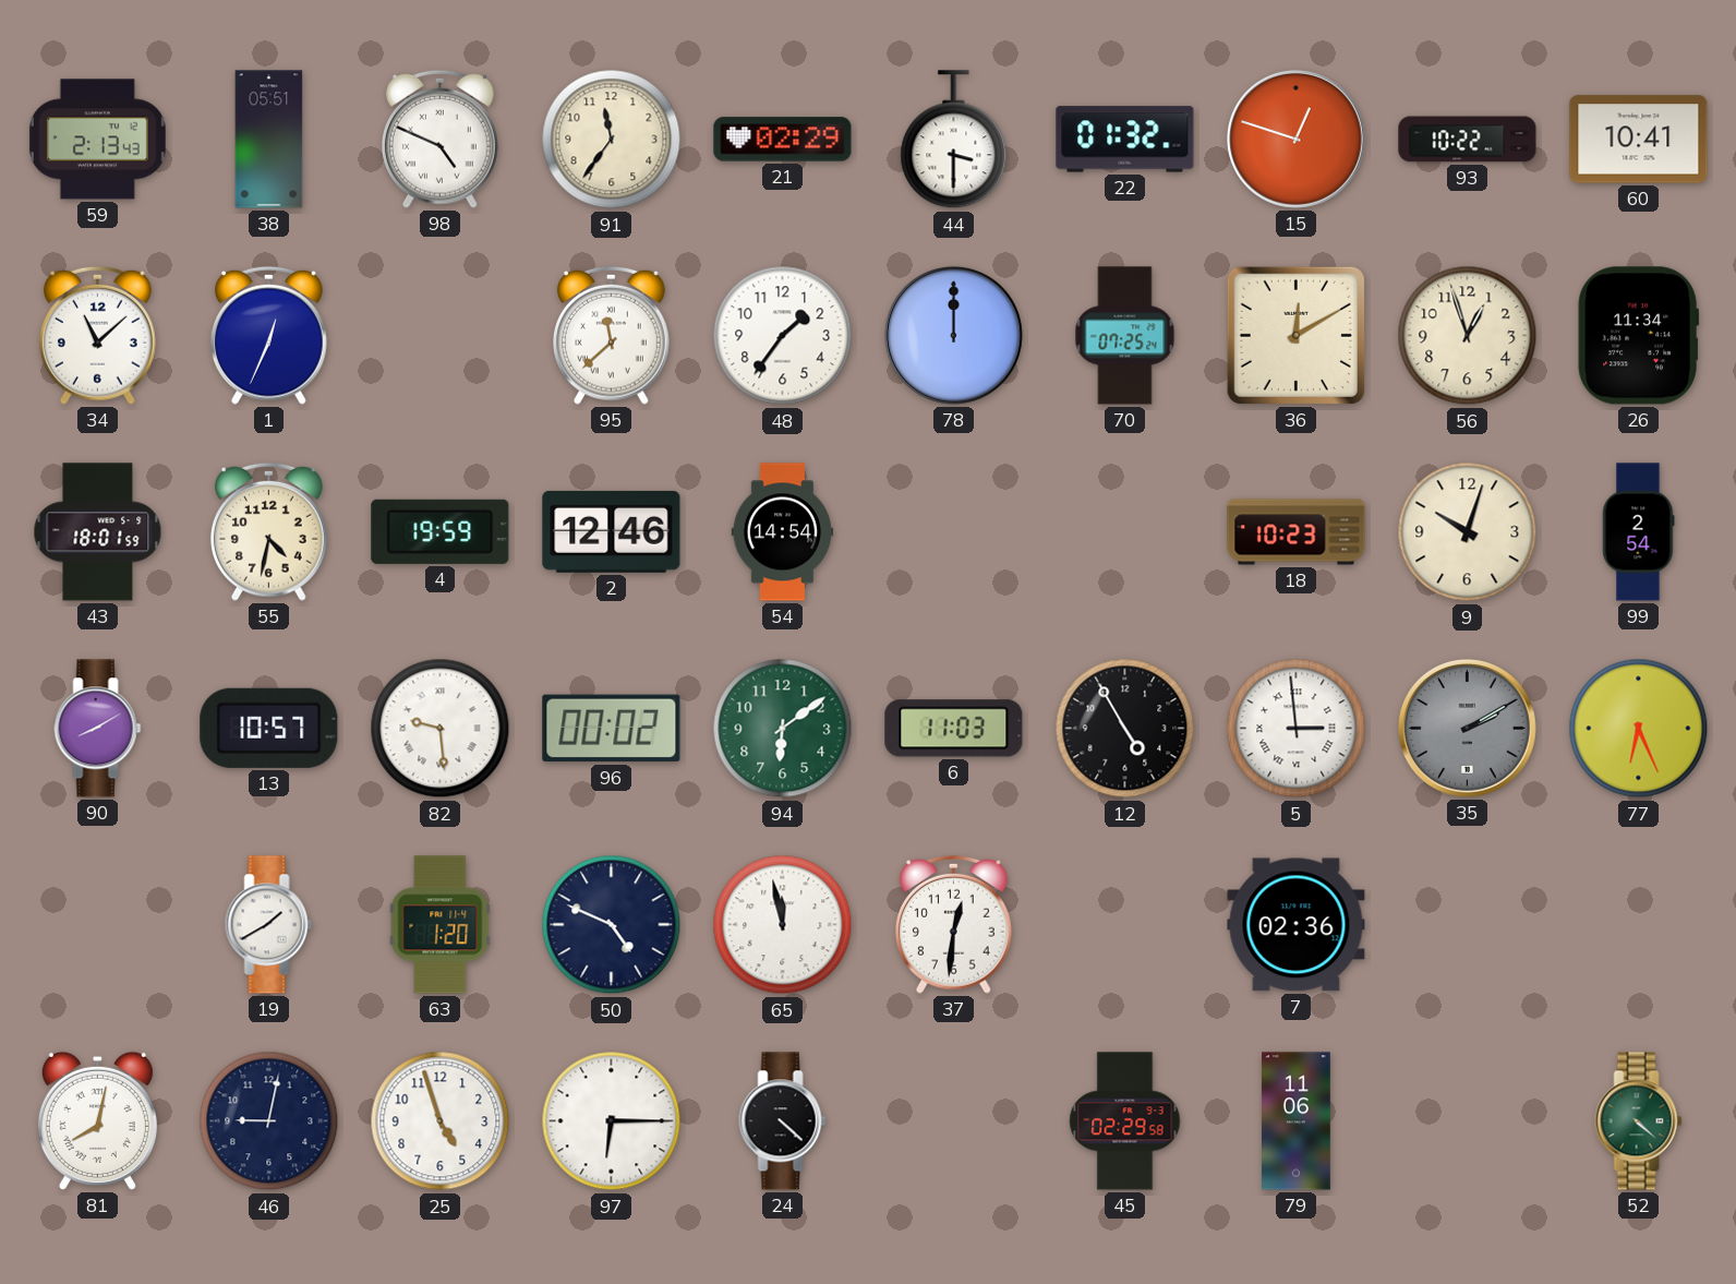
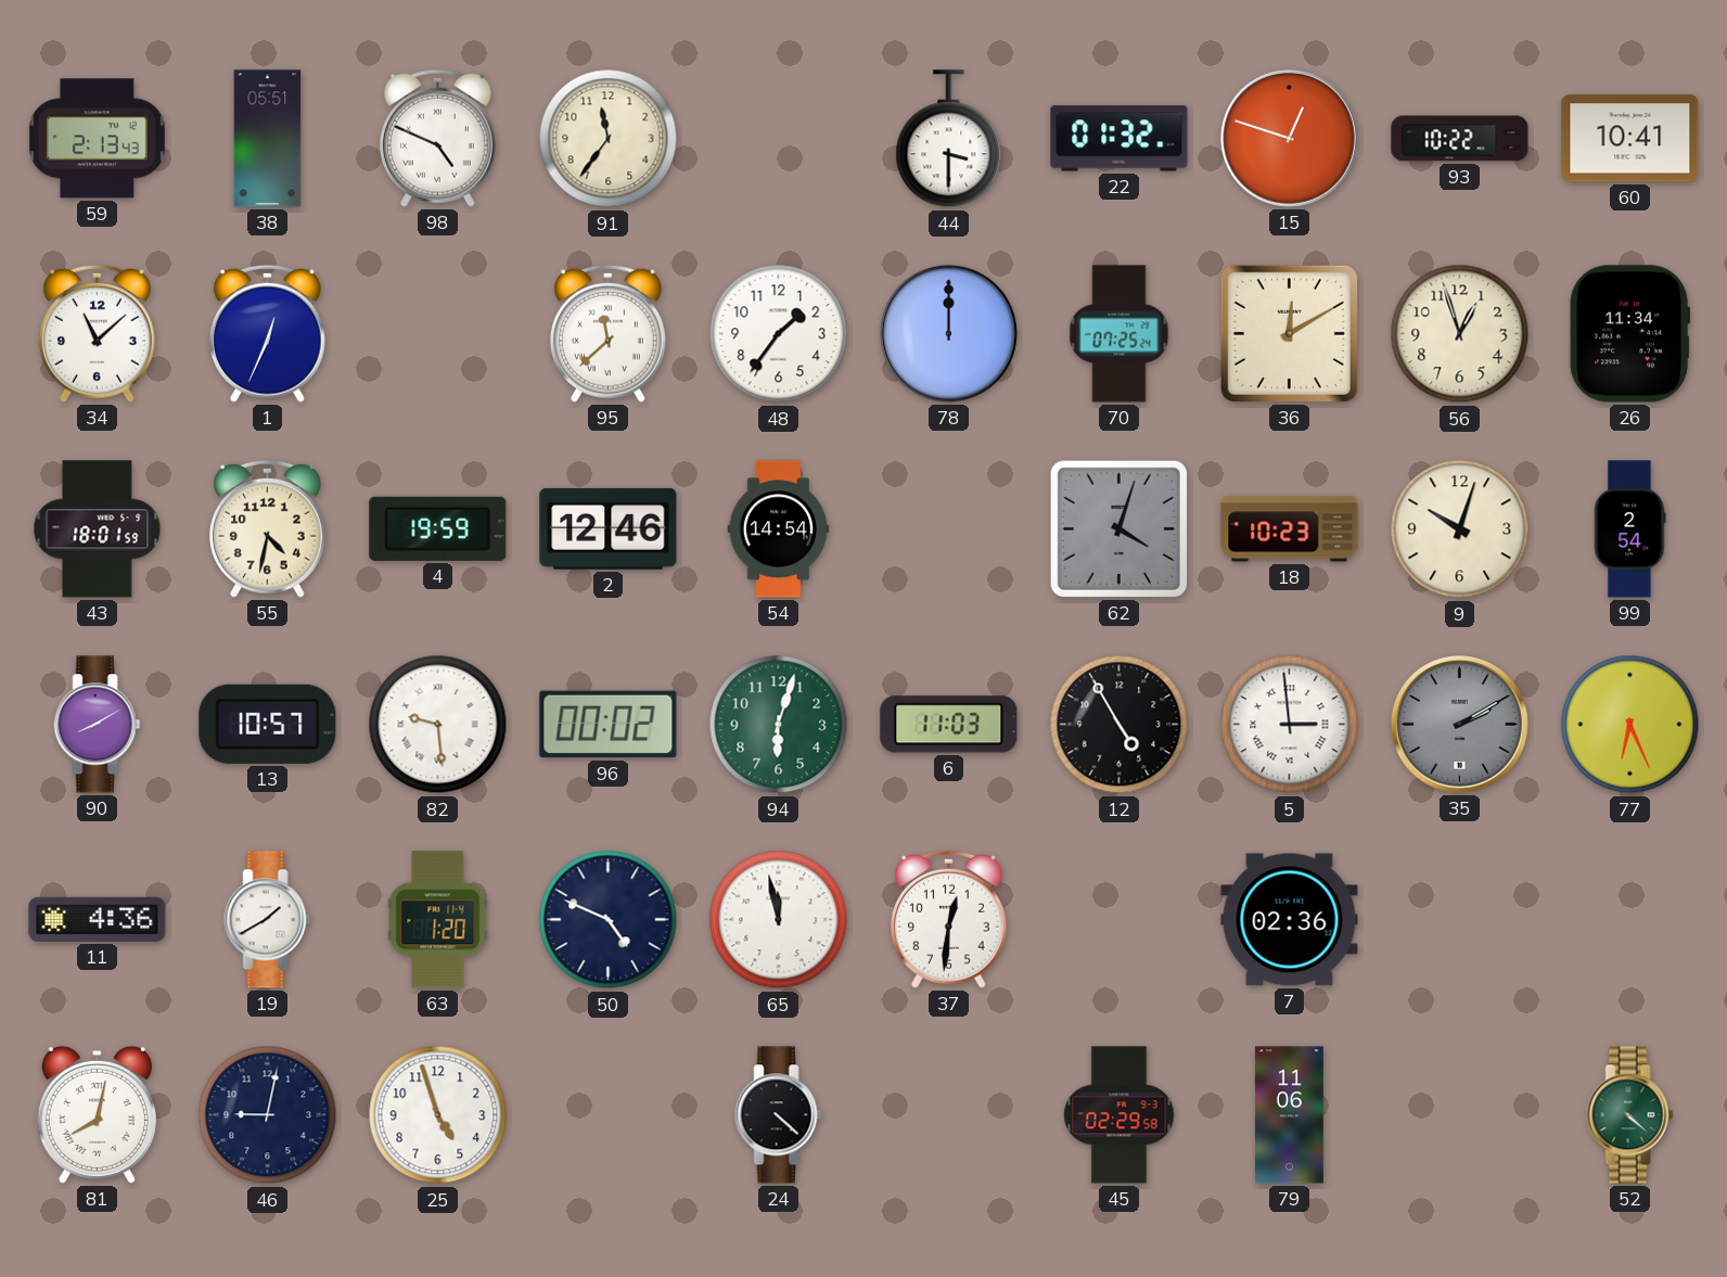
21: 02:29 -> none (783, 140)
62: none -> 4:03 (1118, 528)
94: 6:09 -> 6:03 (779, 725)
11: none -> 4:36 (98, 919)
97: 6:15 -> none (612, 1121)
